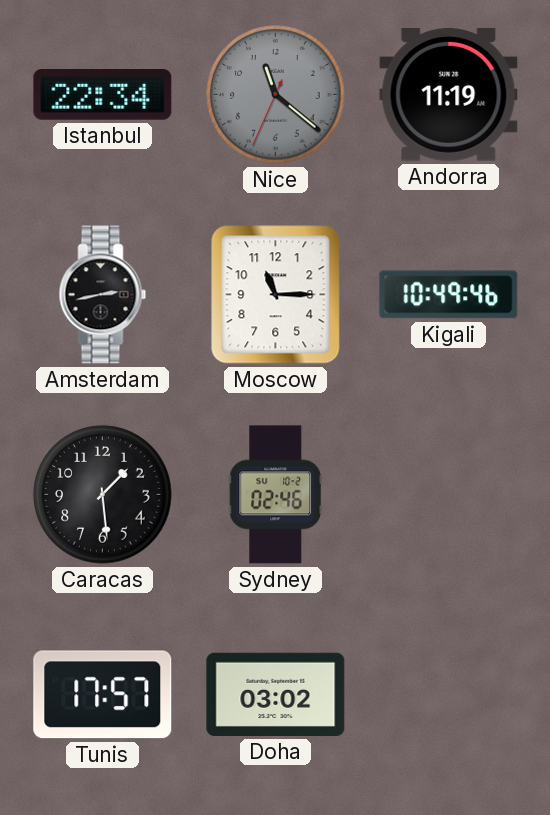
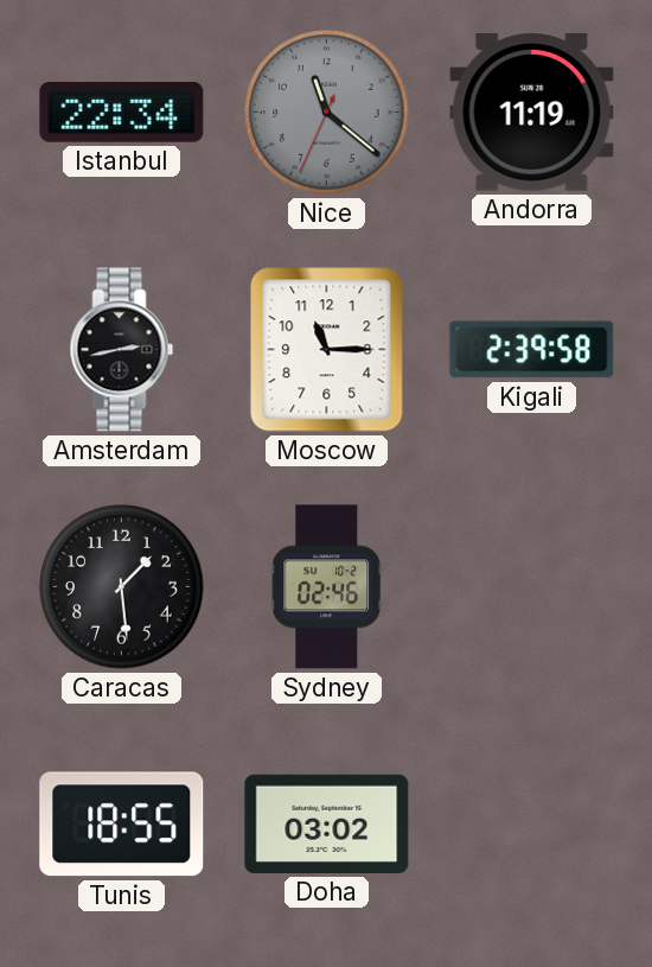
Kigali: 10:49 -> 2:39 (532, 350)
Tunis: 17:57 -> 18:55 (122, 825)
